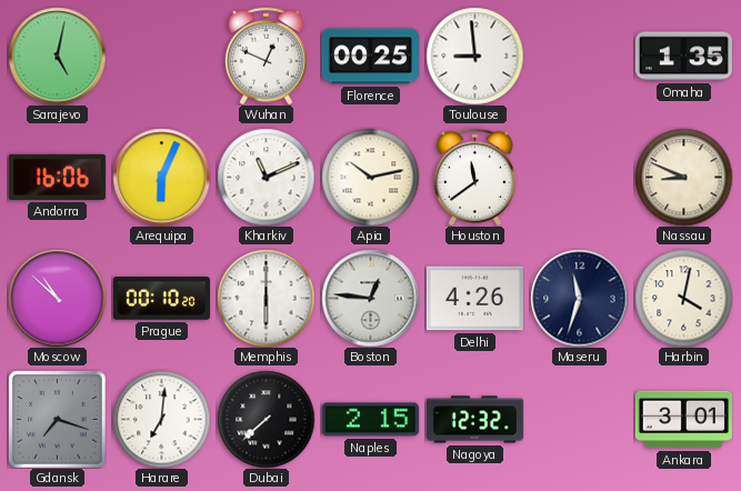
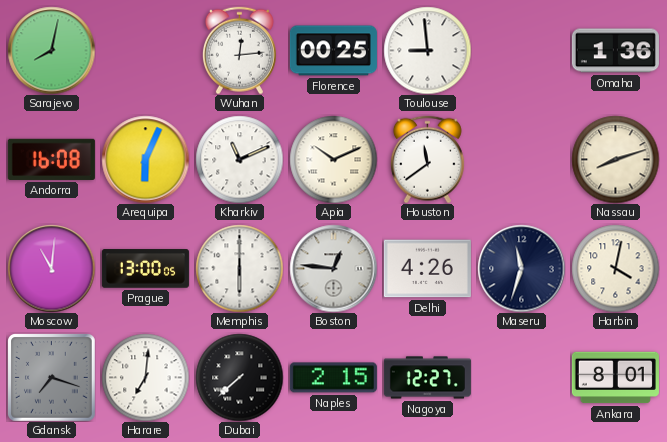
Sarajevo: 5:02 -> 8:02 (51, 50)
Wuhan: 12:49 -> 12:14 (239, 50)
Omaha: 1:35 -> 1:36 (615, 51)
Andorra: 16:06 -> 16:08 (51, 159)
Apia: 10:13 -> 10:11 (333, 159)
Nassau: 8:49 -> 8:12 (615, 159)
Moscow: 10:52 -> 11:01 (51, 268)
Prague: 00:10 -> 13:00 (145, 269)
Nagoya: 12:32 -> 12:27 (427, 378)
Ankara: 3:01 -> 8:01 (615, 378)
